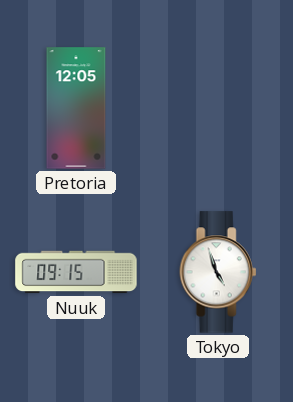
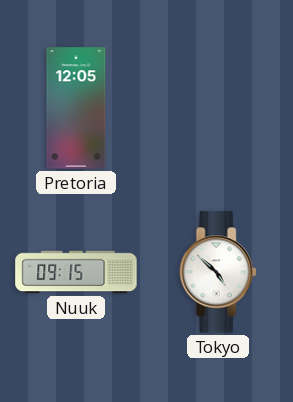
Tokyo: 4:57 -> 4:52 (218, 272)
